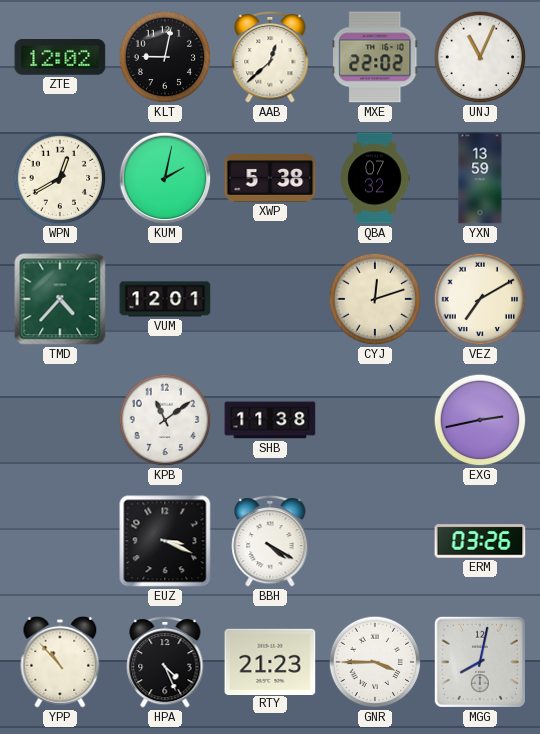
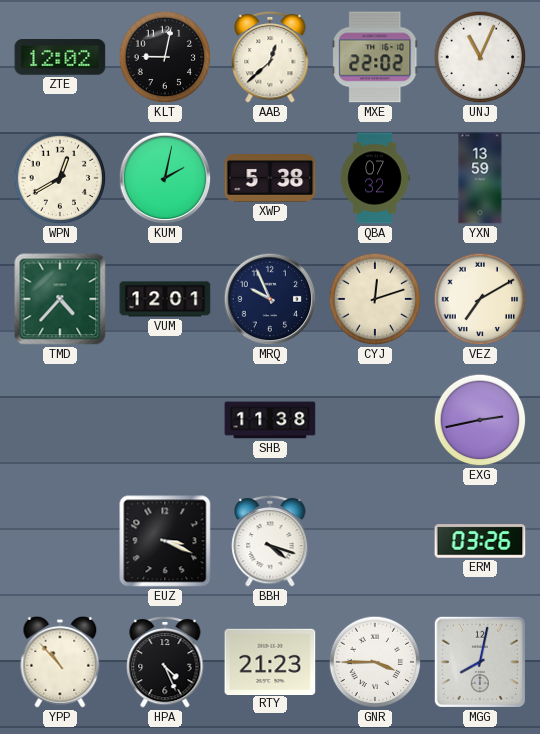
MRQ: none -> 9:56 (270, 299)
KPB: 11:09 -> none (165, 420)
BBH: 4:20 -> 4:18 (270, 541)
